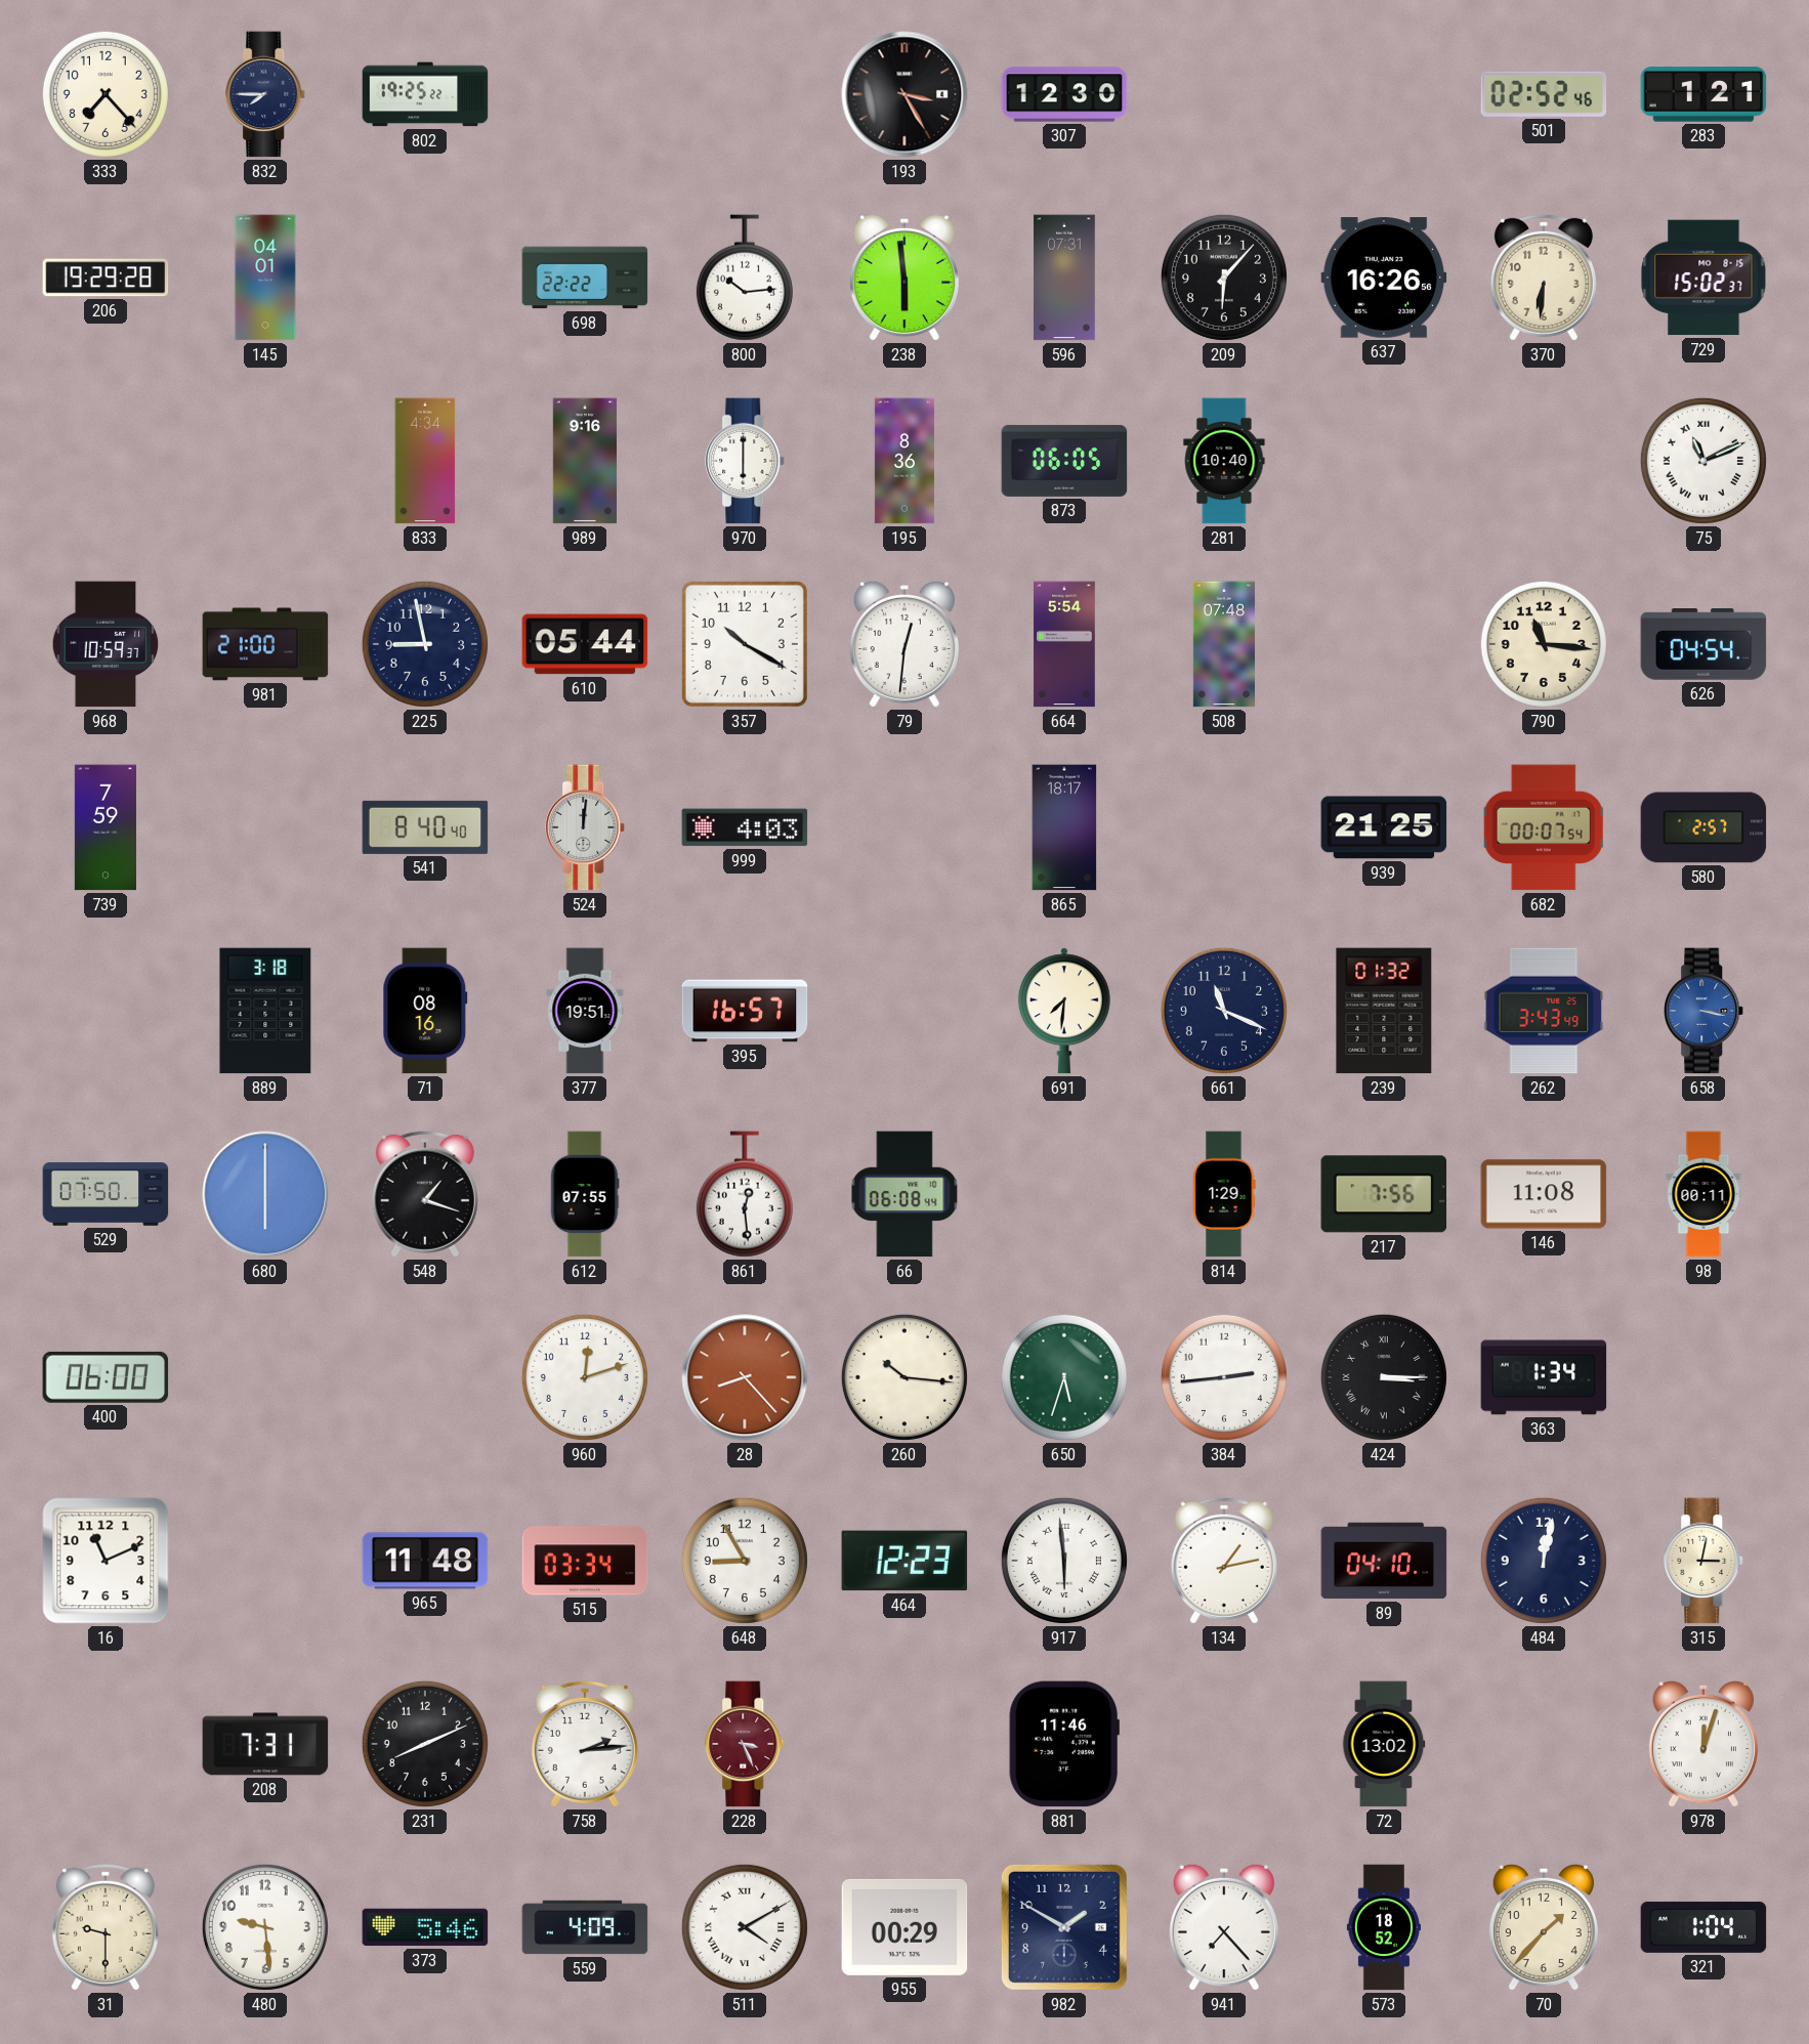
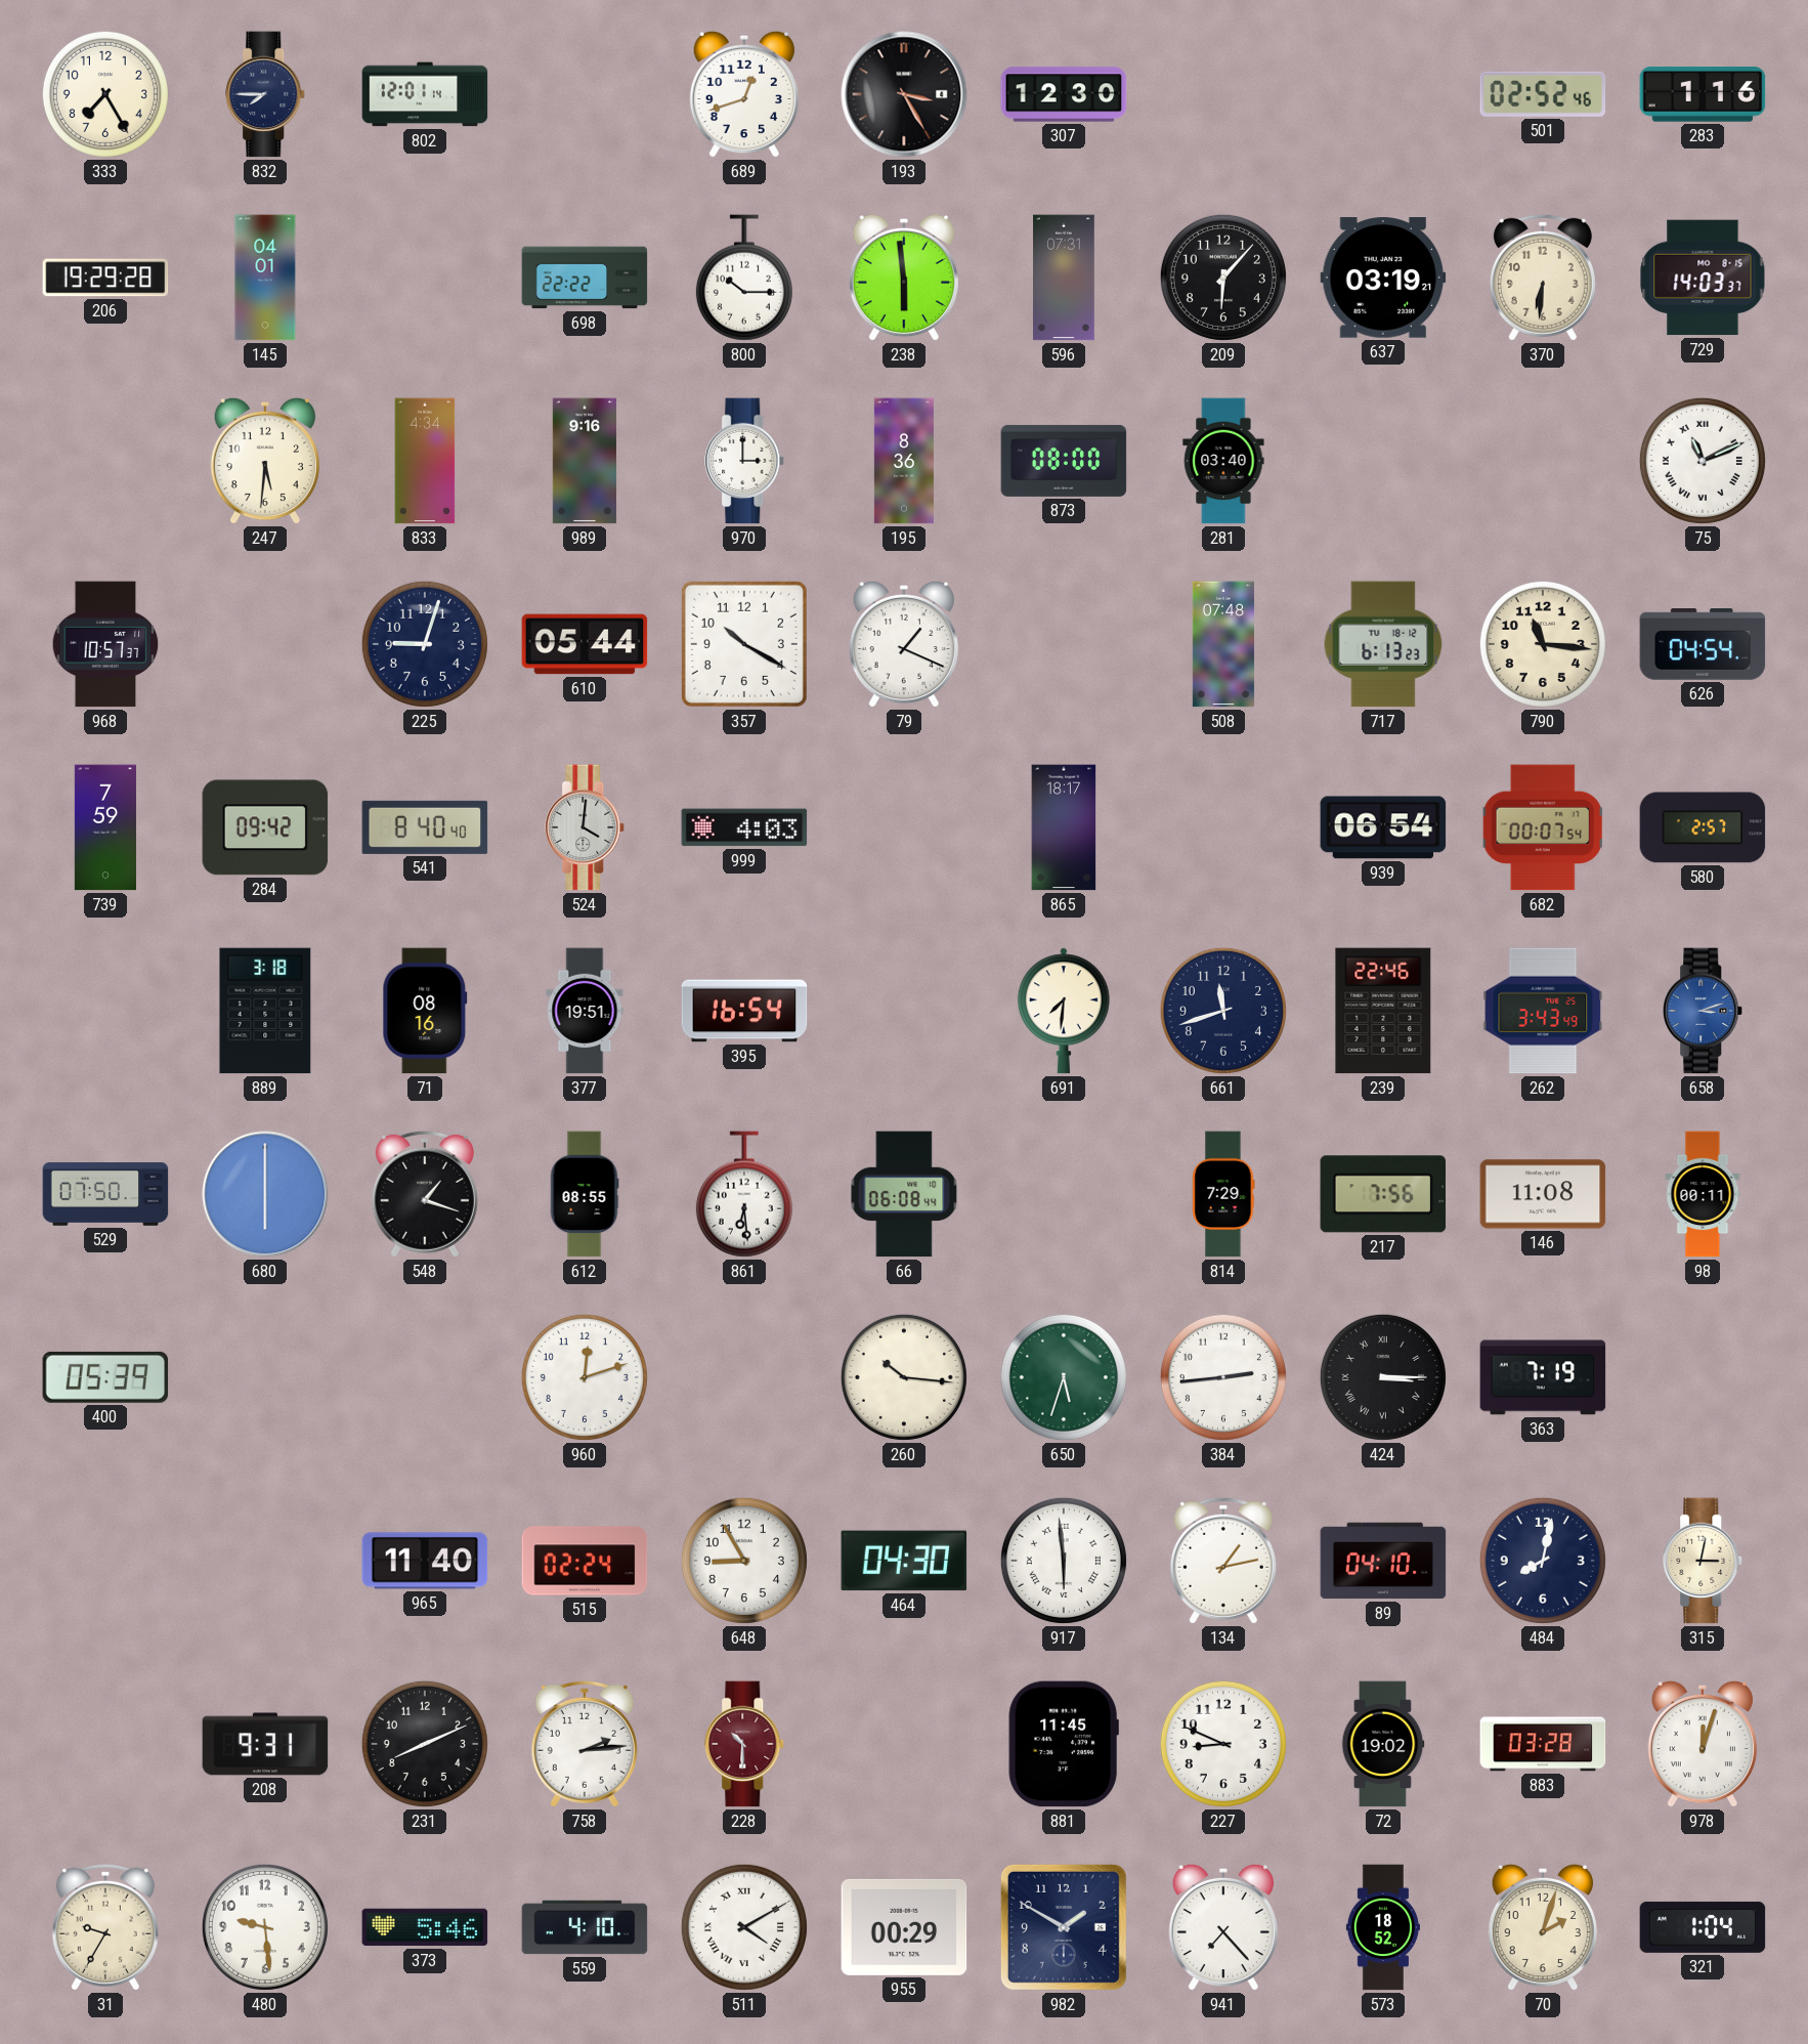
333: 7:23 -> 7:25 (105, 94)
802: 19:25 -> 12:01 (425, 94)
689: none -> 12:42 (744, 94)
283: 1:21 -> 1:16 (1703, 94)
800: 10:14 -> 10:15 (744, 278)
637: 16:26 -> 03:19 (1383, 278)
729: 15:02 -> 14:03 (1703, 278)
247: none -> 5:31 (265, 461)
970: 6:00 -> 3:00 (745, 461)
873: 06:05 -> 08:00 (1064, 461)
281: 10:40 -> 03:40 (1223, 461)
968: 10:59 -> 10:57 (105, 644)
981: 21:00 -> none (265, 644)
225: 8:58 -> 9:03 (425, 644)
79: 12:31 -> 1:19 (904, 644)
664: 5:54 -> none (1064, 644)
717: none -> 6:13 (1383, 644)
284: none -> 09:42 (265, 827)
524: 12:01 -> 4:01 (586, 827)
939: 21:25 -> 06:54 (1383, 827)
395: 16:57 -> 16:54 (744, 1011)
661: 11:19 -> 11:42 (1223, 1011)
239: 01:32 -> 22:46 (1383, 1011)
658: 3:17 -> 3:12 (1704, 1011)
612: 07:55 -> 08:55 (585, 1194)
861: 12:29 -> 6:29 (744, 1194)
814: 1:29 -> 7:29 (1223, 1194)
400: 06:00 -> 05:39 (105, 1377)
28: 8:23 -> none (745, 1377)
363: 1:34 -> 7:19 (1543, 1377)
16: 11:11 -> none (106, 1561)
965: 11:48 -> 11:40 (425, 1561)
515: 03:34 -> 02:24 (585, 1561)
464: 12:23 -> 04:30 (904, 1561)
484: 12:02 -> 8:02 (1543, 1561)
208: 7:31 -> 9:31 (265, 1744)
228: 3:26 -> 10:30 (745, 1744)
881: 11:46 -> 11:45 (1064, 1744)
227: none -> 8:49 (1223, 1744)
72: 13:02 -> 19:02 (1383, 1744)
883: none -> 03:28 (1543, 1744)
31: 9:30 -> 9:35 (105, 1927)
559: 4:09 -> 4:10 (585, 1927)
70: 1:37 -> 2:03 (1543, 1927)
